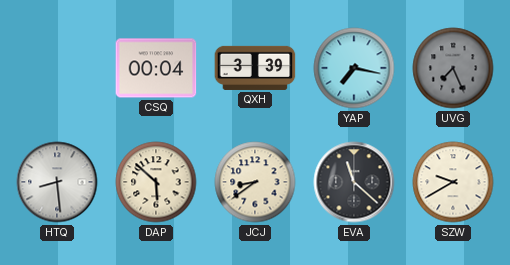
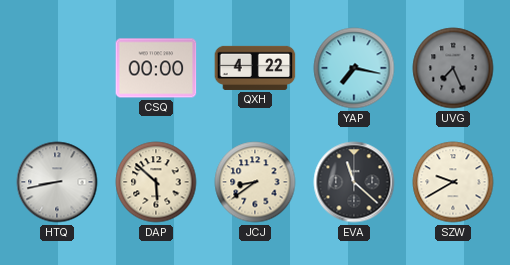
CSQ: 00:04 -> 00:00 (156, 68)
QXH: 3:39 -> 4:22 (255, 68)
HTQ: 8:29 -> 8:43 (57, 182)
